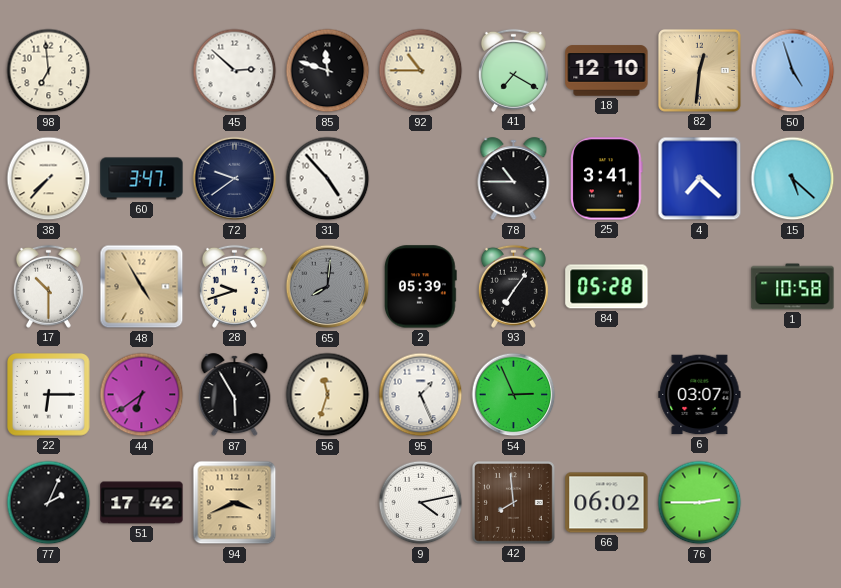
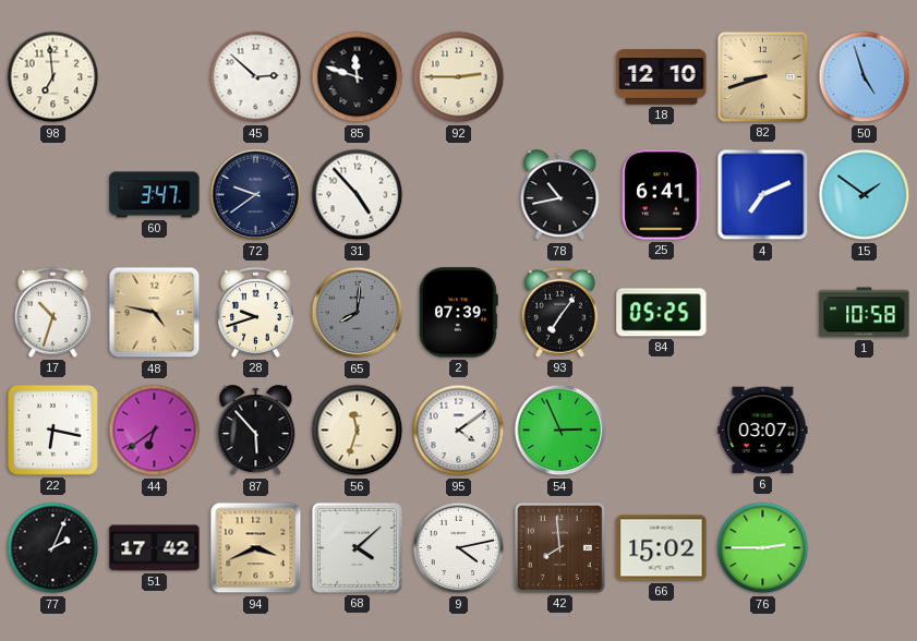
92: 10:45 -> 2:45 (459, 77)
41: 7:20 -> none (513, 70)
82: 12:31 -> 8:42 (762, 76)
38: 7:37 -> none (49, 179)
78: 10:45 -> 10:43 (560, 195)
25: 3:41 -> 6:41 (662, 195)
4: 7:22 -> 7:11 (763, 195)
15: 5:22 -> 1:51 (865, 195)
17: 10:30 -> 10:33 (52, 312)
48: 4:55 -> 4:47 (155, 313)
2: 05:39 -> 07:39 (459, 313)
84: 05:28 -> 05:25 (662, 313)
22: 6:15 -> 6:17 (53, 431)
87: 5:55 -> 5:53 (256, 431)
95: 1:26 -> 4:09 (459, 431)
68: none -> 4:08 (357, 547)
66: 06:02 -> 15:02 (662, 548)
